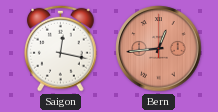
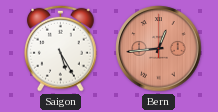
Saigon: 12:17 -> 5:25 (61, 48)
